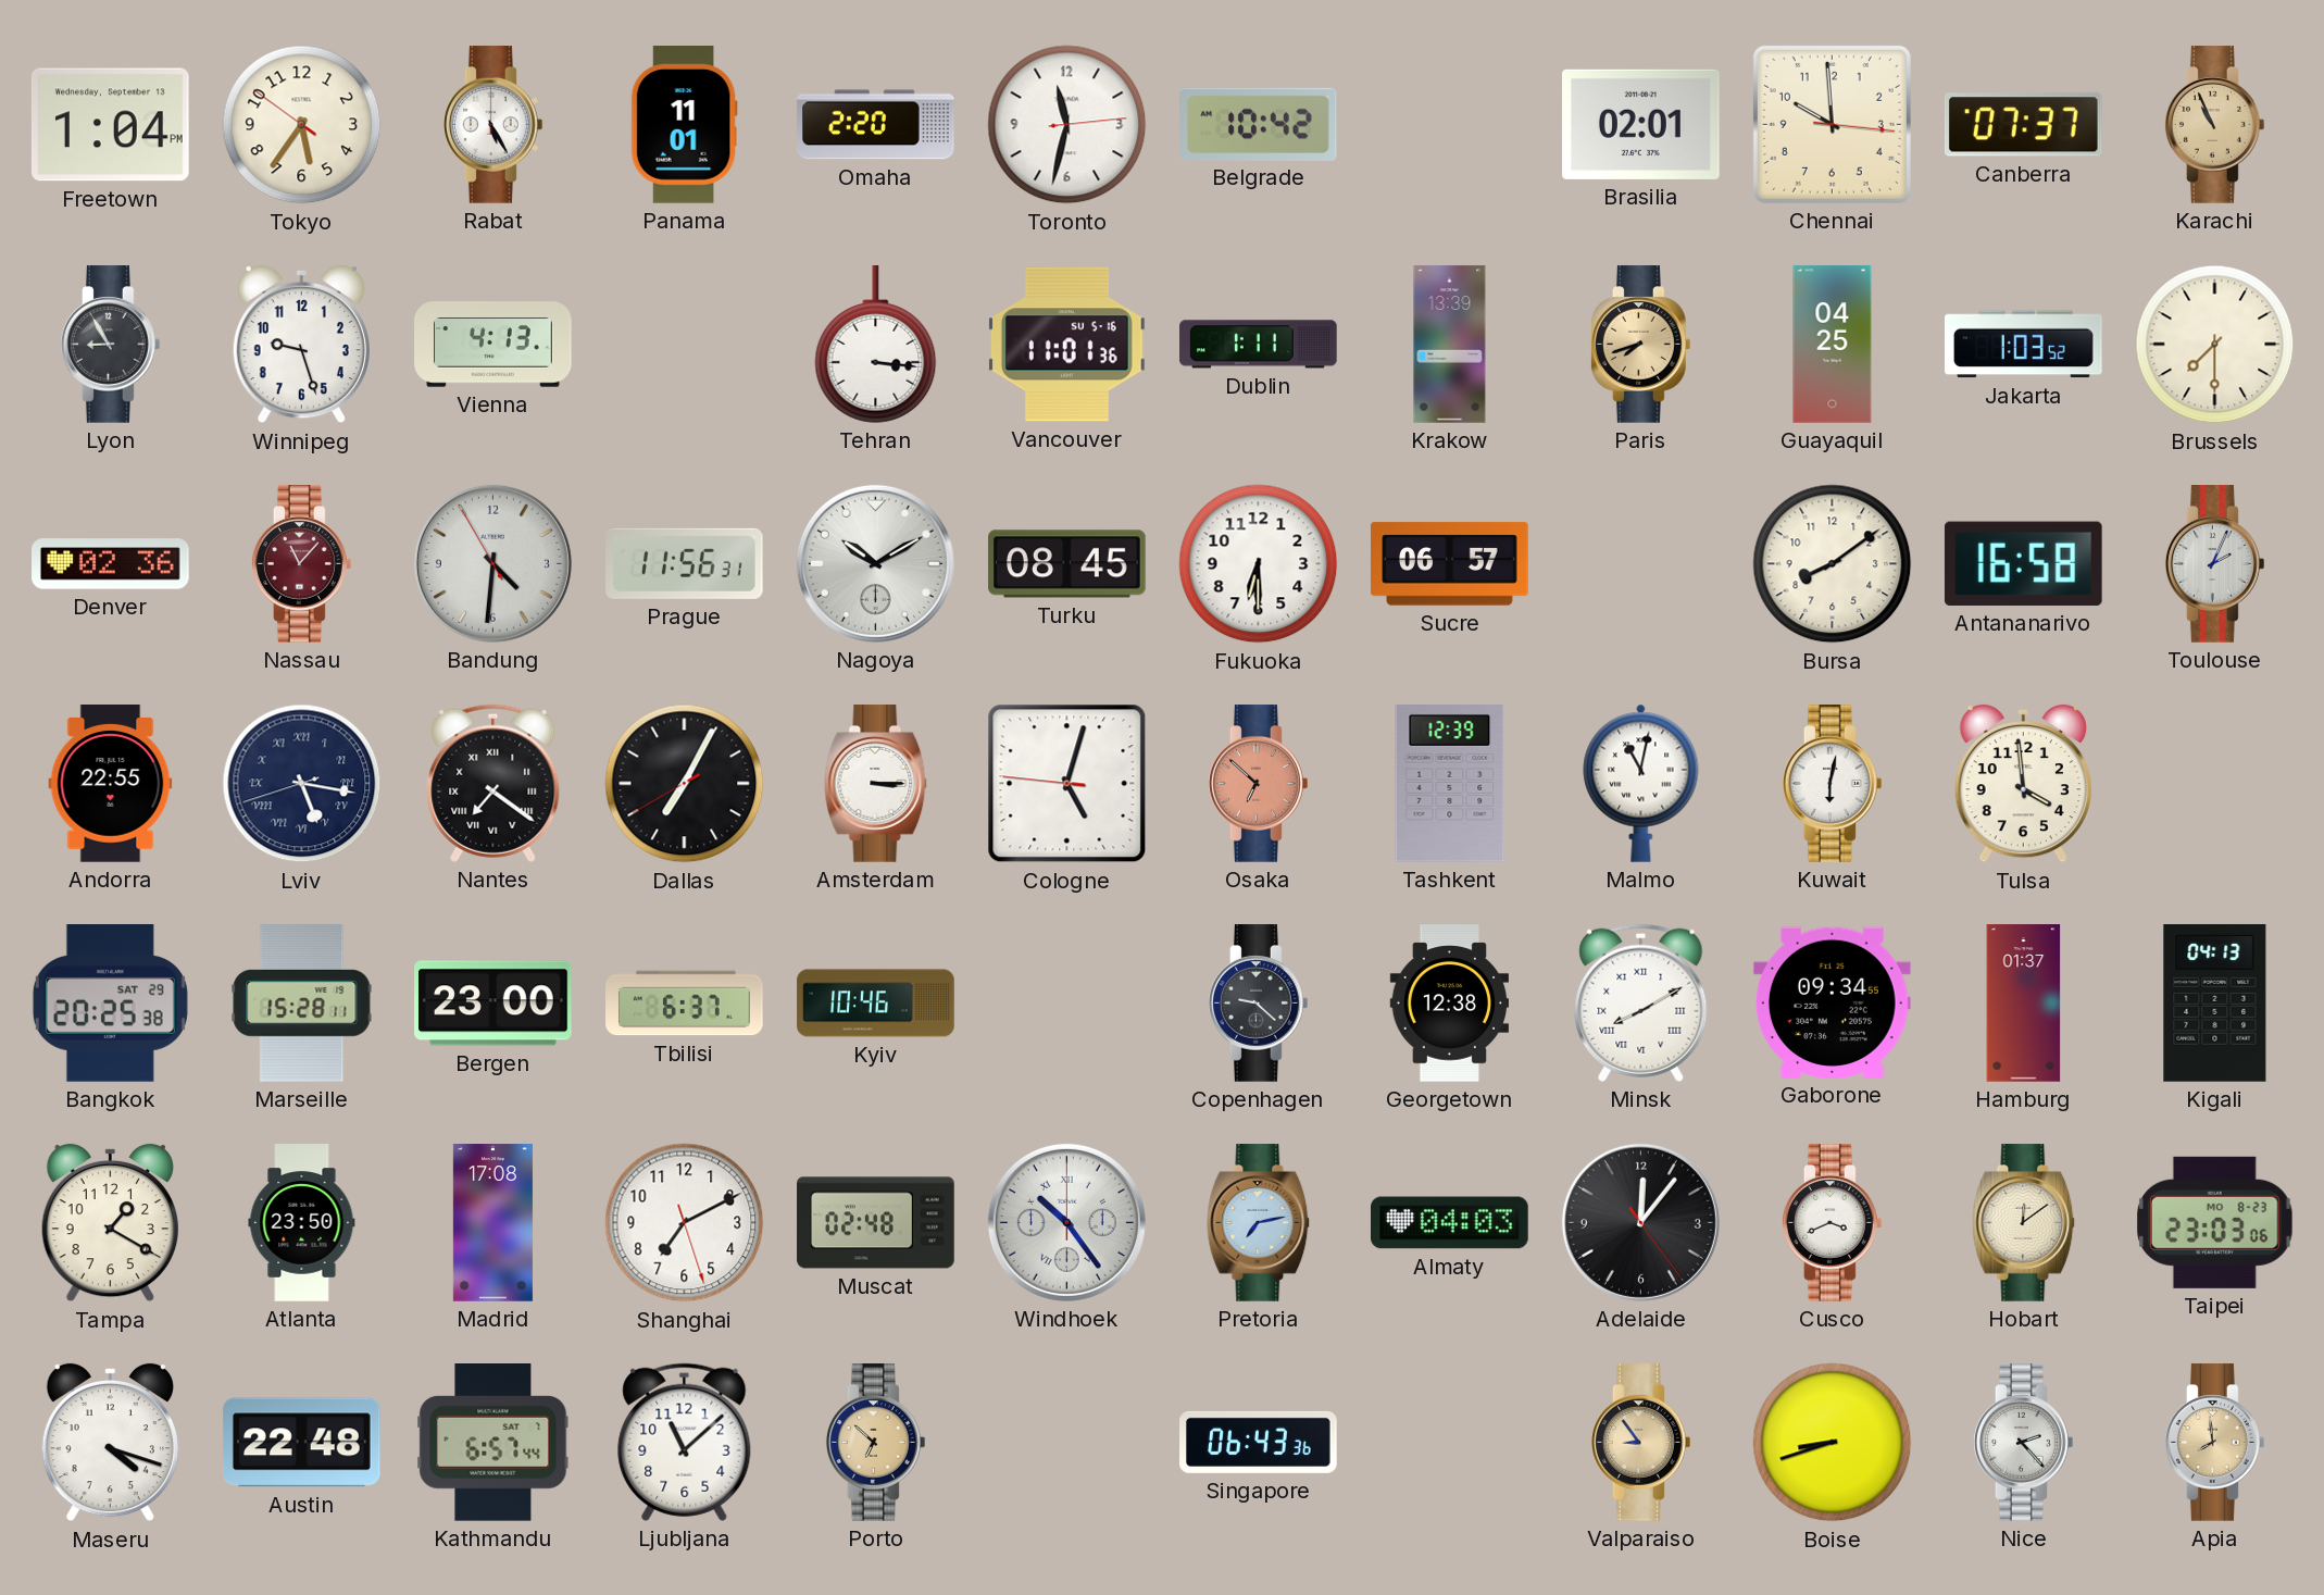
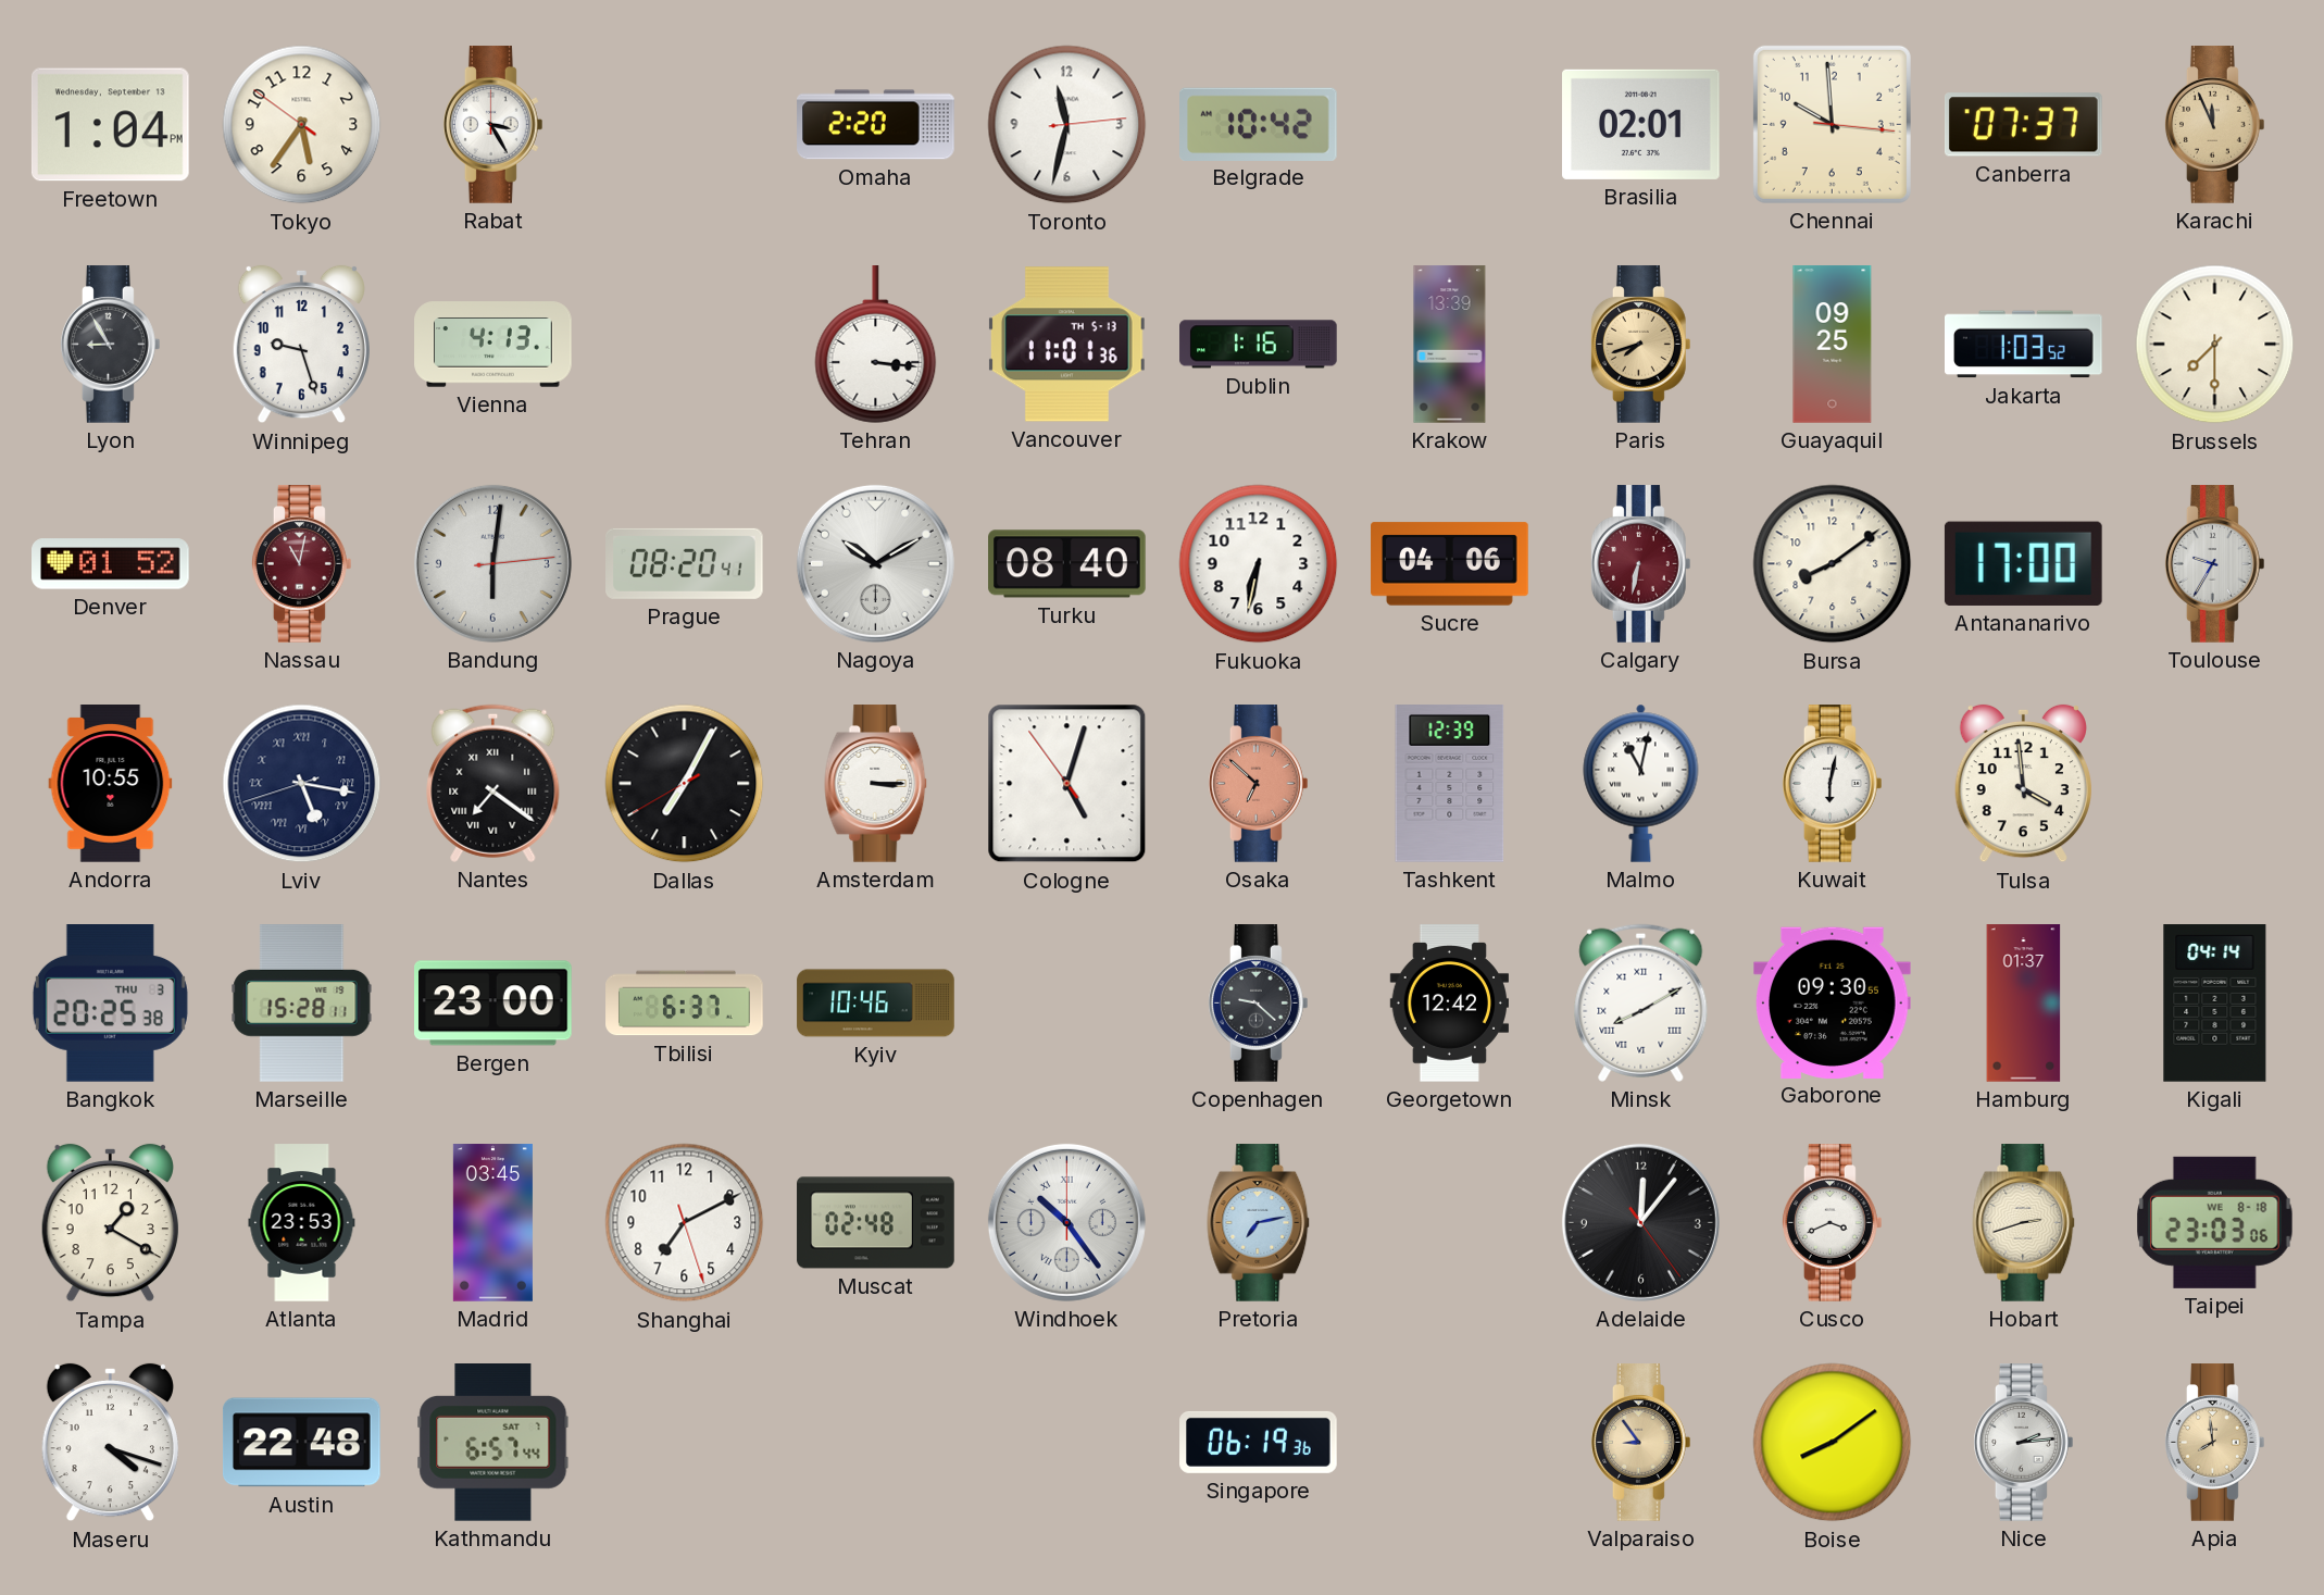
Rabat: 5:25 -> 3:25 (492, 125)
Panama: 11:01 -> none (684, 125)
Karachi: 10:56 -> 11:56 (2214, 125)
Vancouver date: SU 5-16 -> TH 5-13 (1067, 345)
Dublin: 1:11 -> 1:16 (1259, 345)
Guayaquil: 04:25 -> 09:25 (1833, 345)
Denver: 02:36 -> 01:52 (111, 564)
Nassau: 11:07 -> 11:02 (301, 564)
Bandung: 4:30 -> 6:01 (492, 563)
Prague: 11:56 -> 08:20 (685, 563)
Turku: 08:45 -> 08:40 (1067, 564)
Fukuoka: 6:30 -> 6:32 (1259, 564)
Sucre: 06:57 -> 04:06 (1450, 564)
Calgary: none -> 6:32 (1640, 564)
Antananarivo: 16:58 -> 17:00 (2023, 563)
Toulouse: 2:04 -> 9:35 (2214, 564)
Andorra: 22:55 -> 10:55 (111, 784)
Cologne: 5:02:46 -> 5:02:54 (1067, 784)
Bangkok date: SAT 29 -> THU 3 (110, 1004)
Georgetown: 12:38 -> 12:42 (1449, 1004)
Gaborone: 09:34 -> 09:30 (1833, 1002)
Kigali: 04:13 -> 04:14 (2215, 1004)
Atlanta: 23:50 -> 23:53 (302, 1223)
Madrid: 17:08 -> 03:45 (492, 1223)
Almaty: 04:03 -> none (1450, 1223)
Hobart: 12:09 -> 2:42 (2024, 1223)
Taipei date: MO 8-23 -> WE 8-18 (2215, 1222)
Ljubljana: 11:08 -> none (685, 1442)
Porto: 6:52 -> none (875, 1443)
Singapore: 06:43 -> 06:19 (1259, 1442)
Boise: 8:42 -> 8:09 (1833, 1443)
Nice: 2:23 -> 2:14 (2023, 1443)
